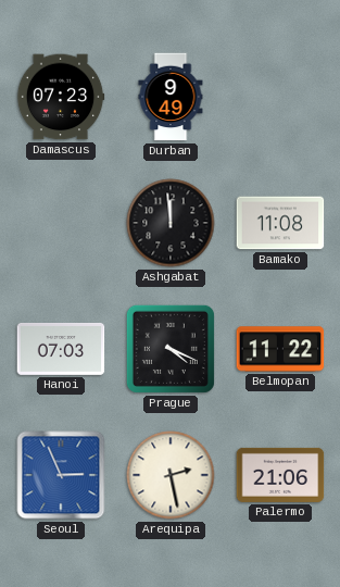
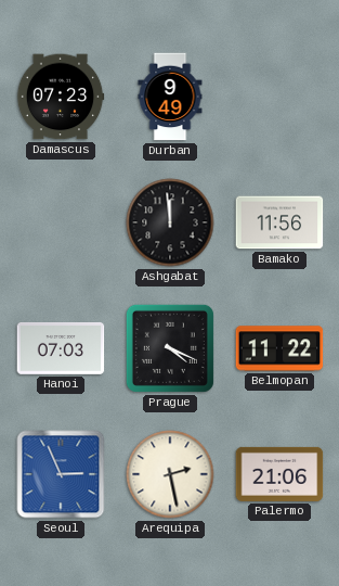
Bamako: 11:08 -> 11:56 (279, 222)
